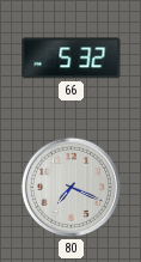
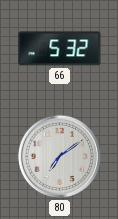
80: 7:19 -> 7:09 (59, 156)
